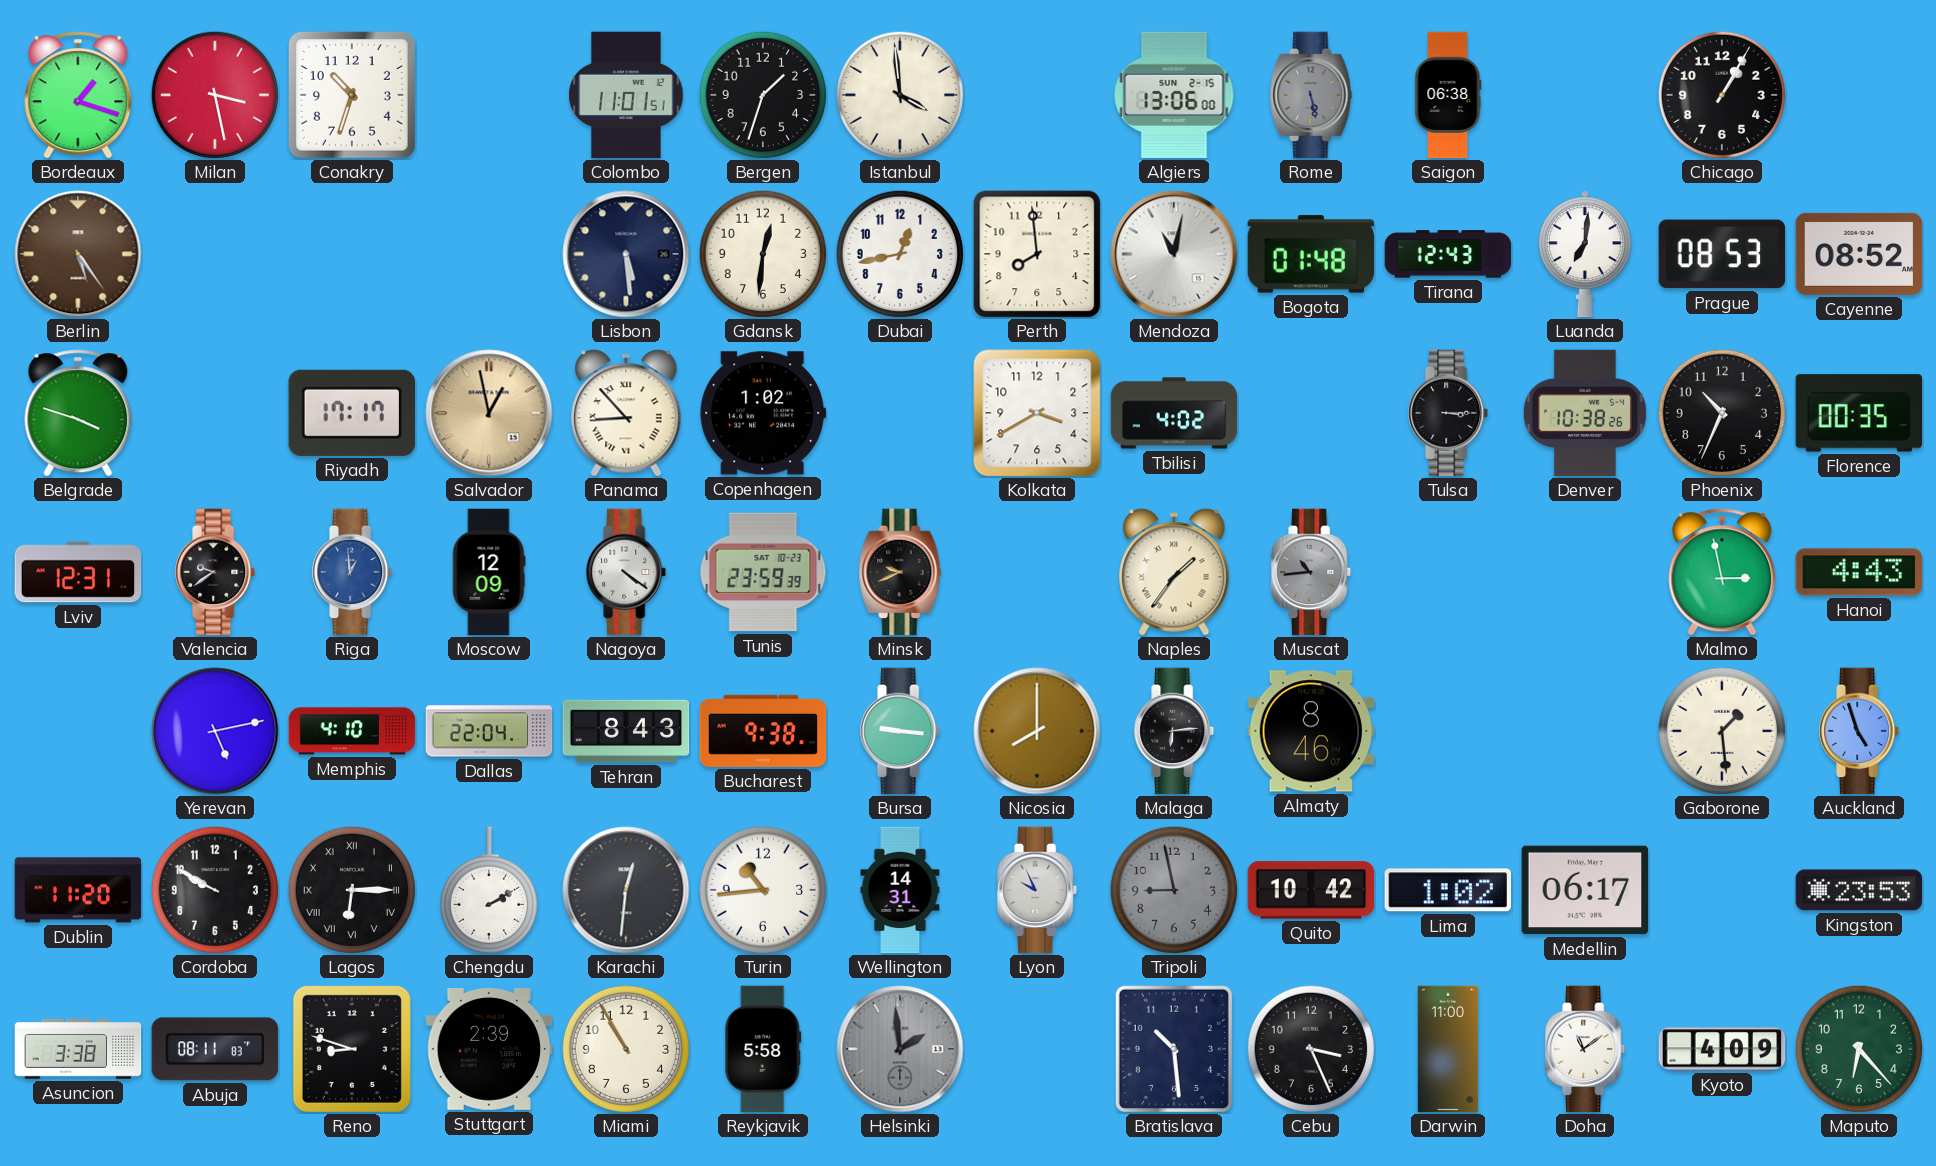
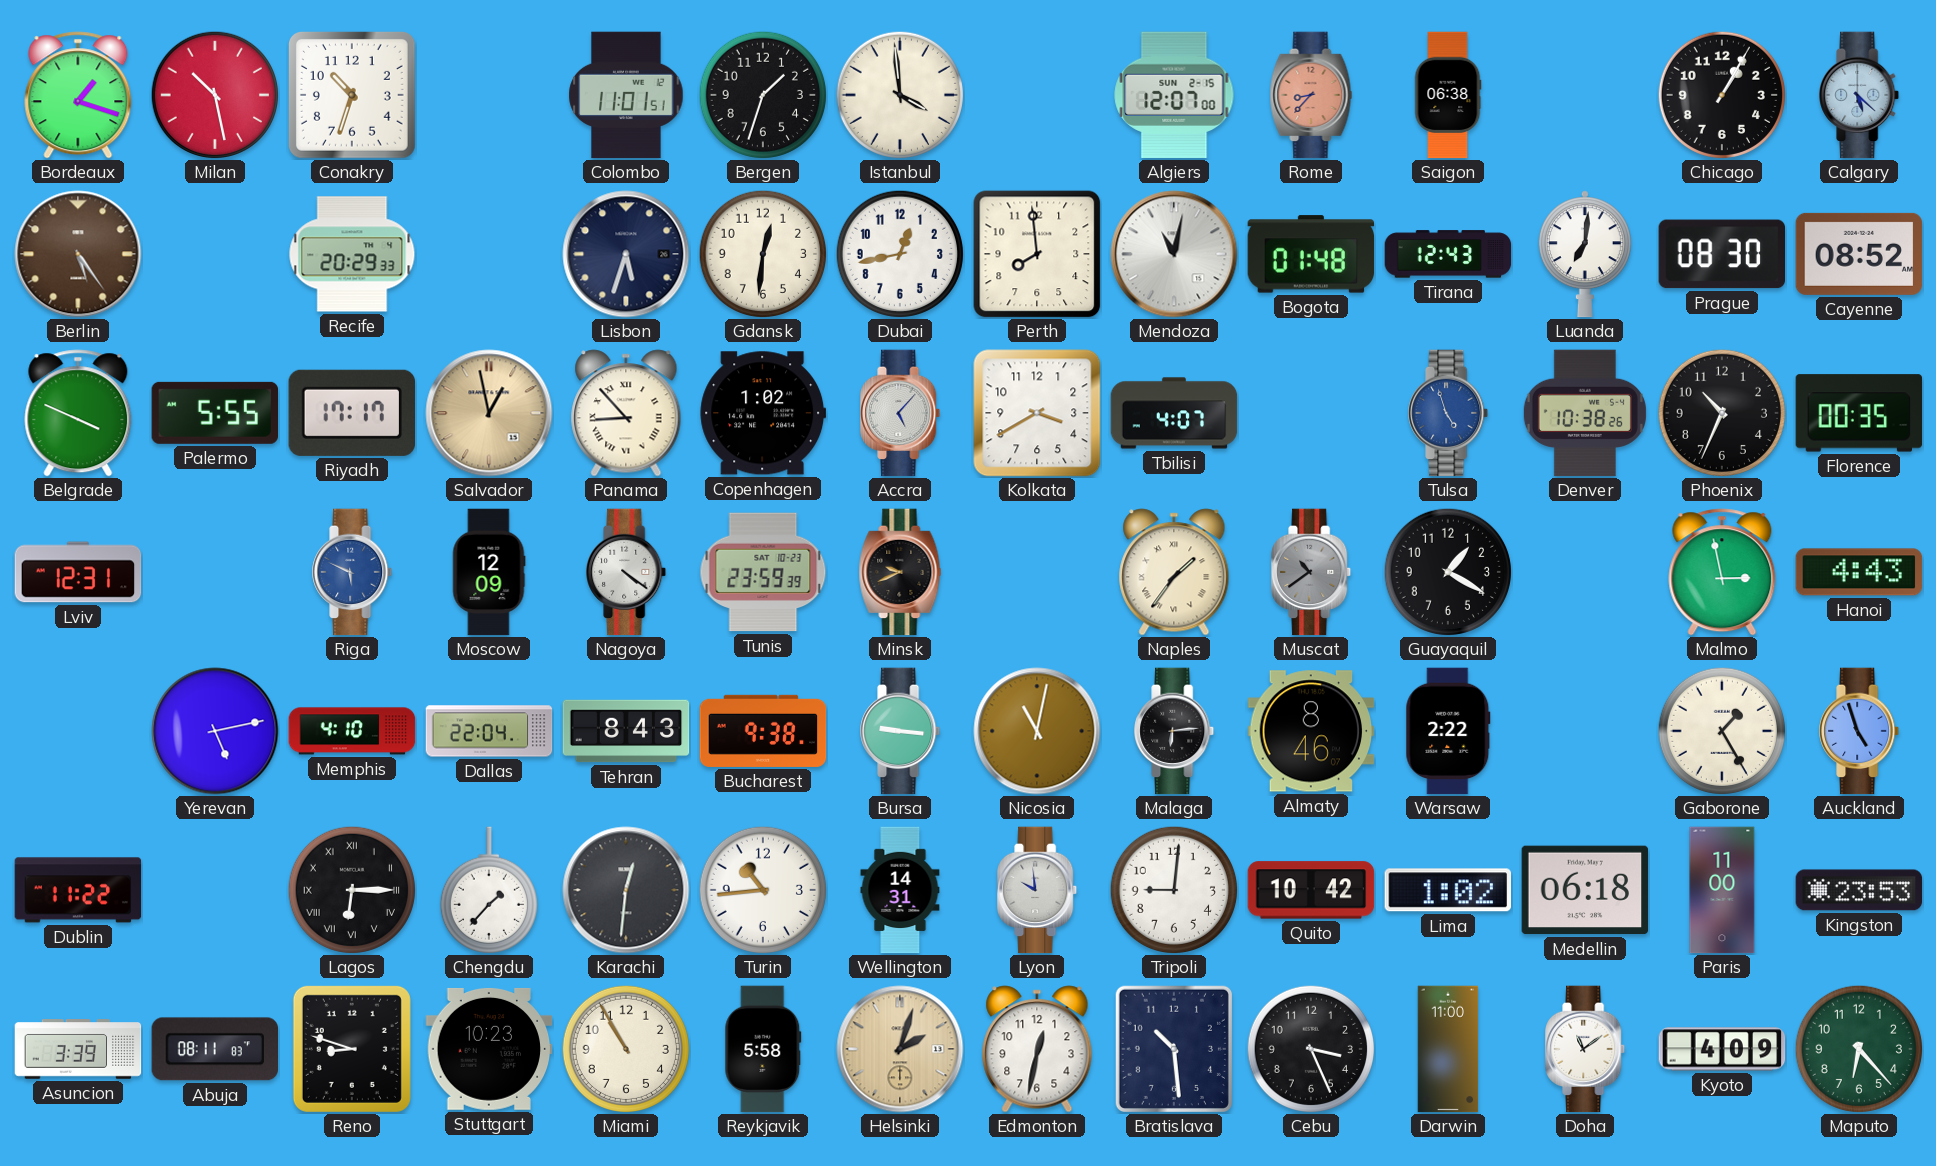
Milan: 3:28 -> 10:28 (214, 94)
Algiers: 13:06 -> 12:07 (1174, 95)
Rome: 5:28 -> 8:37 (1311, 95)
Rome dial: grey -> salmon (1311, 95)
Calgary: none -> 5:22 (1860, 95)
Recife: none -> 20:29 (352, 254)
Lisbon: 5:29 -> 5:33 (626, 254)
Prague: 08:53 -> 08:30 (1721, 254)
Belgrade: 3:48 -> 3:49 (78, 413)
Palermo: none -> 5:55 (214, 413)
Accra: none -> 5:07 (901, 413)
Tbilisi: 4:02 -> 4:07 (1174, 413)
Tulsa: 3:15 -> 4:57 (1449, 413)
Tulsa dial: black -> blue (1449, 413)
Valencia: 9:39 -> none (216, 572)
Riga: 12:59 -> 5:49 (353, 572)
Muscat: 10:44 -> 10:39 (1312, 572)
Guayaquil: none -> 1:20 (1447, 571)
Nicosia: 8:00 -> 11:02 (1037, 731)
Warsaw: none -> 2:22 (1448, 731)
Gaborone: 1:29 -> 1:25 (1721, 730)
Dublin: 11:20 -> 11:22 (78, 890)
Cordoba: 9:50 -> none (214, 889)
Chengdu: 2:10 -> 1:37 (489, 890)
Lyon: 9:56 -> 9:59 (1038, 890)
Tripoli: 8:58 -> 9:01 (1173, 889)
Tripoli dial: grey -> white (1173, 889)
Medellin: 06:17 -> 06:18 (1585, 890)
Paris: none -> 11:00 (1722, 890)
Asuncion: 3:38 -> 3:39 (78, 1049)
Stuttgart: 2:39 -> 10:23 (489, 1049)
Helsinki: 1:59 -> 2:03 (900, 1049)
Helsinki dial: grey -> champagne (900, 1049)
Edmonton: none -> 12:32 (1037, 1049)
